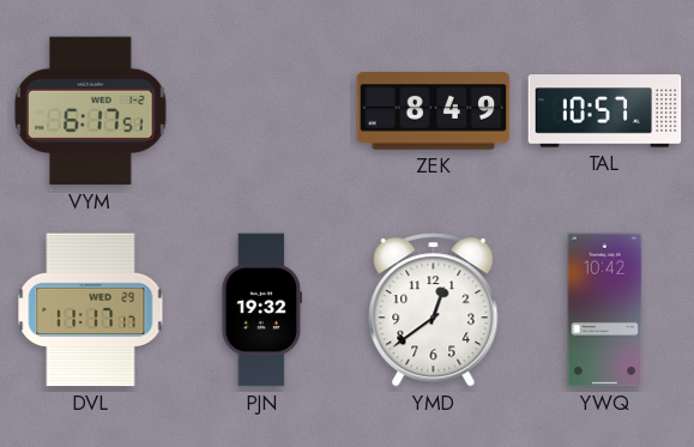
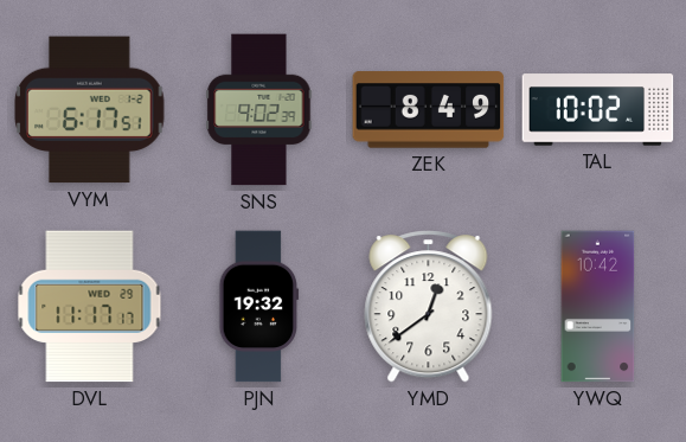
SNS: none -> 9:02 (259, 110)
TAL: 10:57 -> 10:02 (598, 110)
